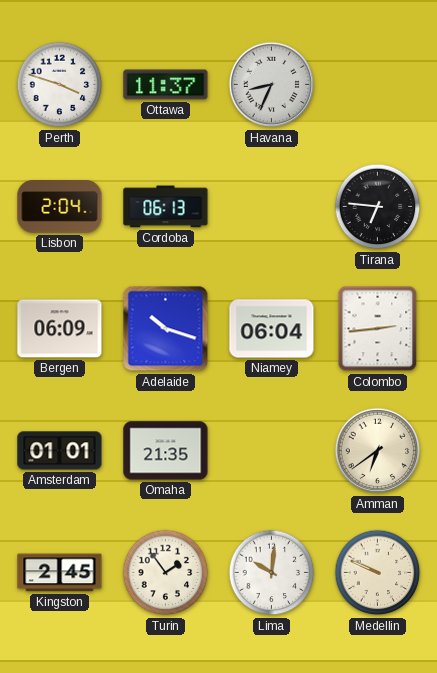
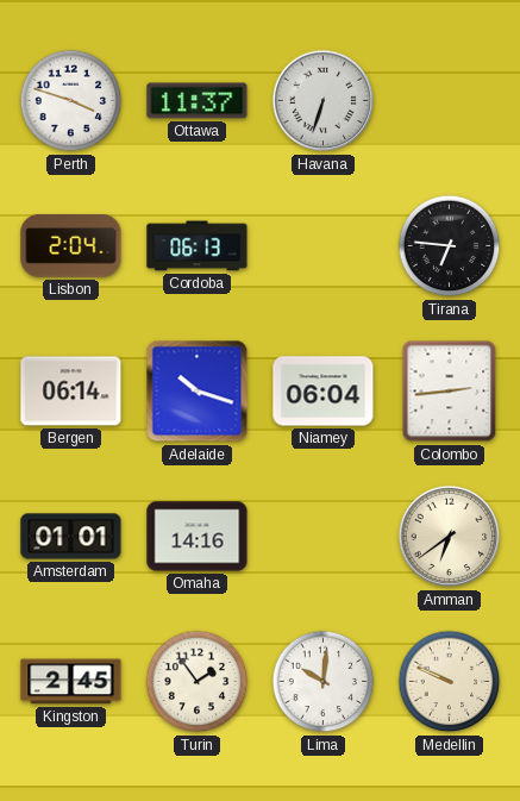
Havana: 8:34 -> 6:33 (324, 101)
Bergen: 06:09 -> 06:14 (71, 392)
Omaha: 21:35 -> 14:16 (198, 537)
